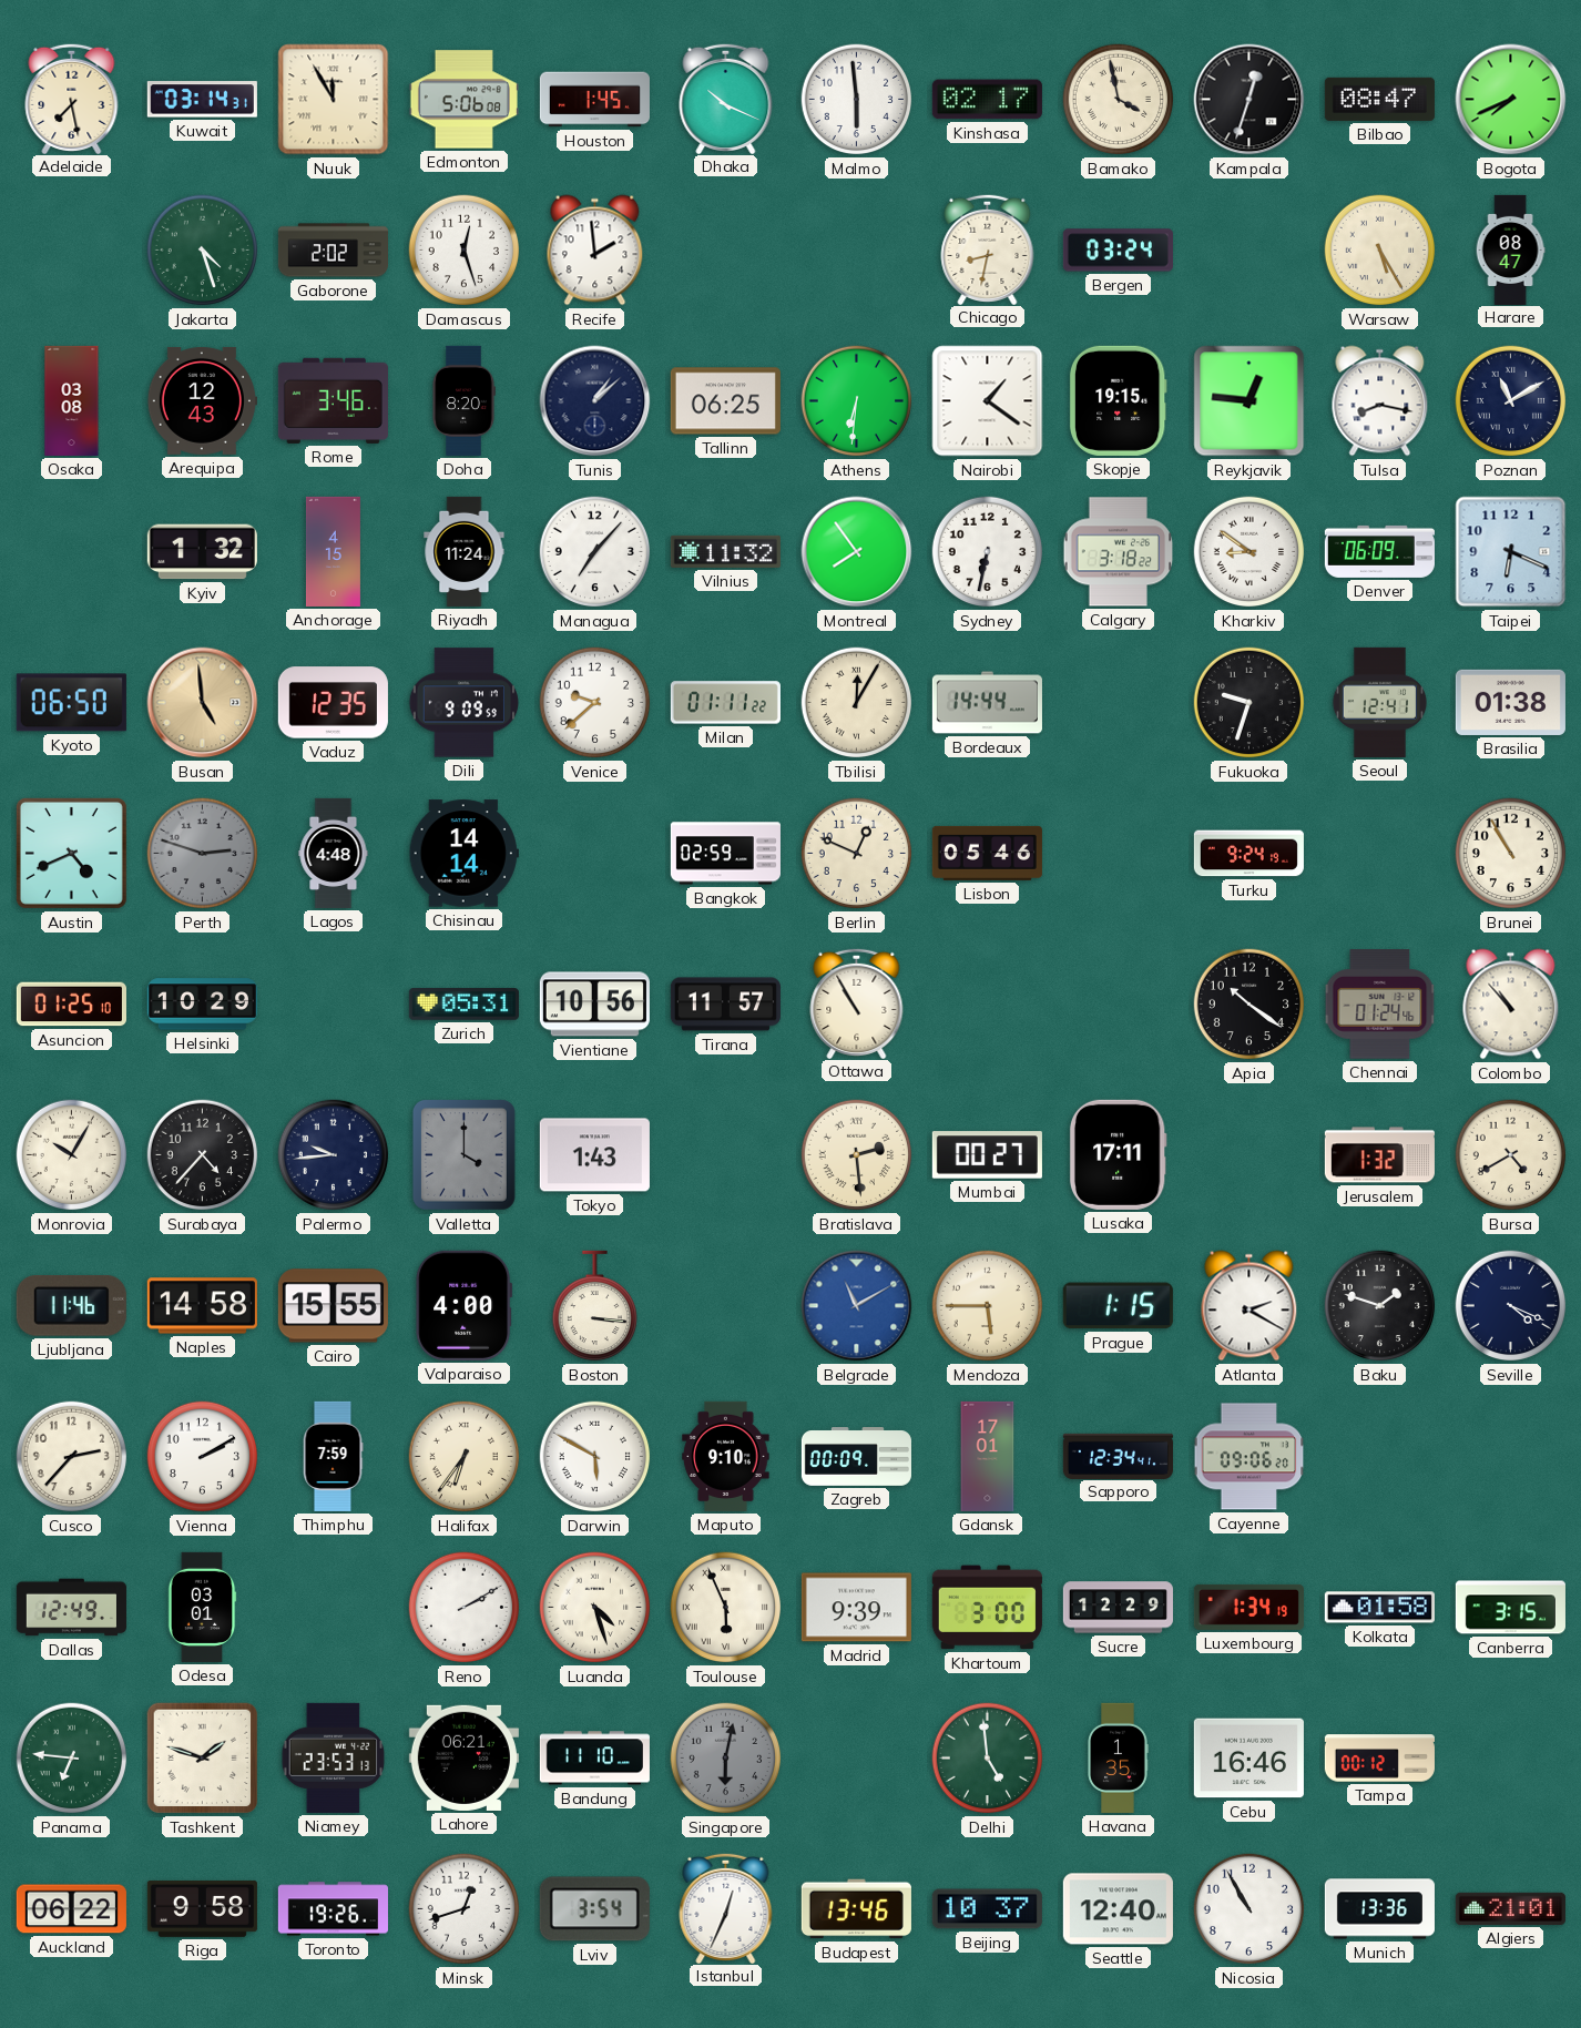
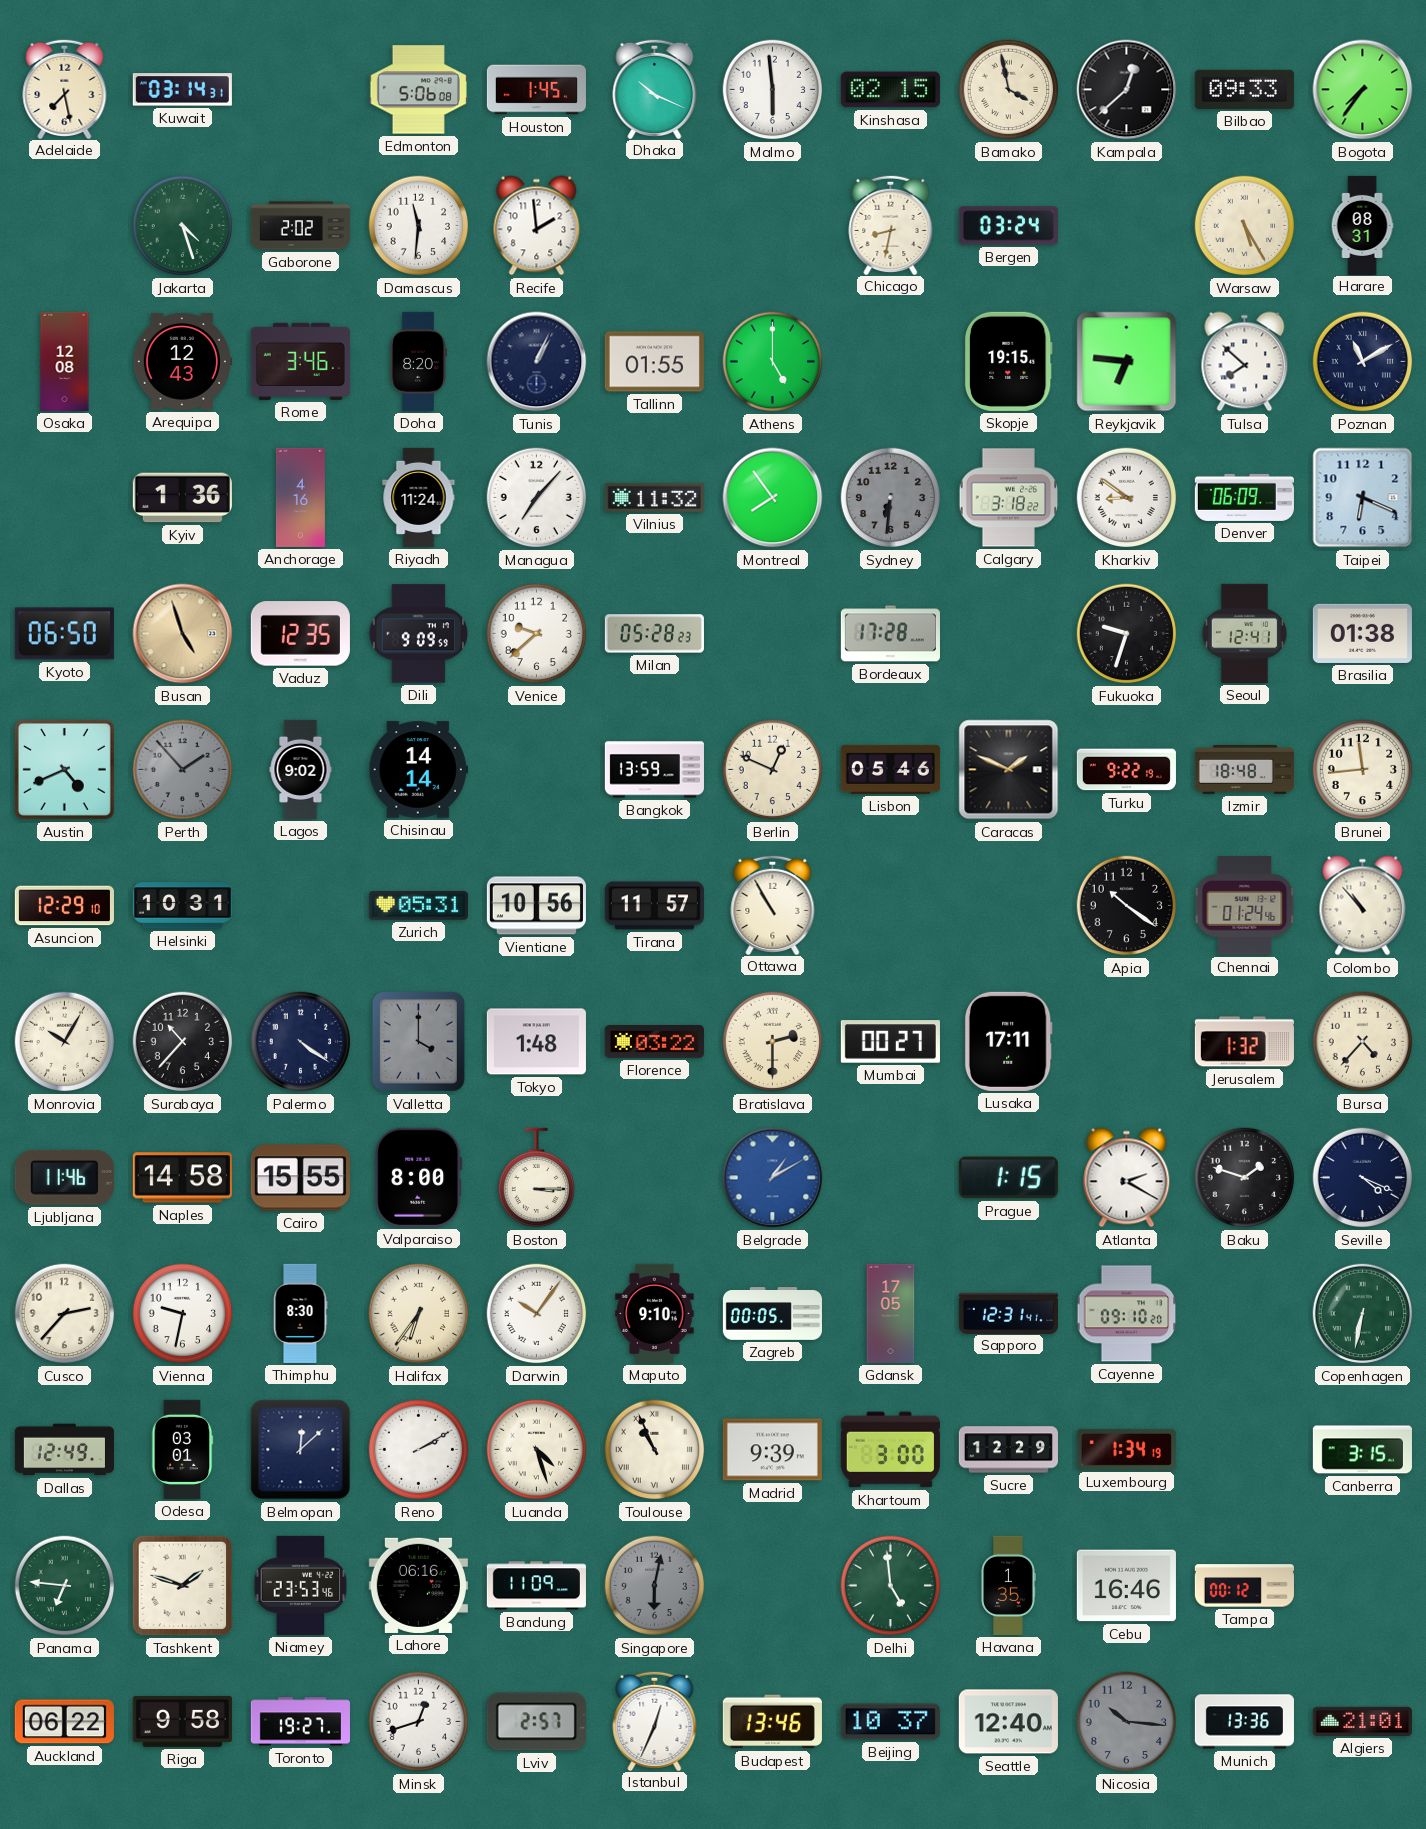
Nuuk: 11:55 -> none (334, 100)
Kinshasa: 02:17 -> 02:15 (890, 90)
Kampala: 12:33 -> 12:38 (1127, 90)
Bilbao: 08:47 -> 09:33 (1244, 89)
Bogota: 7:41 -> 7:36 (1363, 90)
Damascus: 12:27 -> 11:31 (419, 226)
Harare: 08:47 -> 08:31 (1362, 225)
Osaka: 03:08 -> 12:08 (65, 361)
Tunis: 1:08 -> 1:04 (537, 362)
Tallinn: 06:25 -> 01:55 (654, 362)
Athens: 6:31 -> 5:00 (773, 362)
Nairobi: 1:21 -> none (988, 401)
Reykjavik: 12:46 -> 6:46 (1127, 362)
Tulsa: 8:17 -> 7:52 (1245, 362)
Kyiv: 1:32 -> 1:36 (182, 498)
Anchorage: 4:15 -> 4:16 (300, 497)
Sydney: 6:32 -> 6:31 (891, 498)
Sydney dial: white -> grey (891, 498)
Busan: 4:59 -> 4:57 (183, 634)
Milan: 01:11 -> 05:28 (654, 634)
Tbilisi: 12:05 -> none (857, 703)
Bordeaux: 14:44 -> 17:28 (890, 634)
Perth: 2:48 -> 1:53 (183, 770)
Lagos: 4:48 -> 9:02 (301, 769)
Bangkok: 02:59 -> 13:59 (654, 770)
Caracas: none -> 1:49 (1009, 770)
Turku: 9:24 -> 9:22 (1126, 770)
Izmir: none -> 18:48 (1244, 769)
Brunei: 10:55 -> 11:44 (1363, 770)
Asuncion: 01:25 -> 12:29 (64, 906)
Helsinki: 10:29 -> 10:31 (182, 906)
Surabaya: 4:37 -> 10:37 (183, 1042)
Palermo: 9:44 -> 4:21 (301, 1042)
Tokyo: 1:43 -> 1:48 (536, 1042)
Florence: none -> 03:22 (654, 1042)
Bratislava: 2:29 -> 2:30 (773, 1042)
Bursa: 4:40 -> 4:37 (1363, 1042)
Valparaiso: 4:00 -> 8:00 (419, 1177)
Boston: 3:16 -> 3:15 (536, 1178)
Belgrade: 11:10 -> 1:10 (773, 1178)
Mendoza: 5:45 -> none (988, 1306)
Vienna: 2:10 -> 9:32 (183, 1314)
Thimphu: 7:59 -> 8:30 (300, 1313)
Darwin: 5:50 -> 10:06 (537, 1314)
Zagreb: 00:09 -> 00:05 (772, 1314)
Gdansk: 17:01 -> 17:05 (891, 1313)
Sapporo: 12:34 -> 12:31 (1008, 1313)
Cayenne: 09:06 -> 09:10 (1127, 1314)
Copenhagen: none -> 6:32 (1363, 1314)
Belmopan: none -> 12:08 (301, 1450)
Toulouse: 5:56 -> 10:56 (655, 1450)
Kolkata: 01:58 -> none (1379, 1608)
Niamey: 23:53:13 -> 23:53:46 (301, 1585)
Lahore: 06:21 -> 06:16 (418, 1585)
Bandung: 11:10 -> 11:09 (536, 1586)
Toronto: 19:26 -> 19:27 (300, 1722)
Lviv: 3:54 -> 2:57 (536, 1722)
Nicosia: 10:55 -> 10:16 (1127, 1722)
Nicosia dial: white -> grey (1127, 1722)
